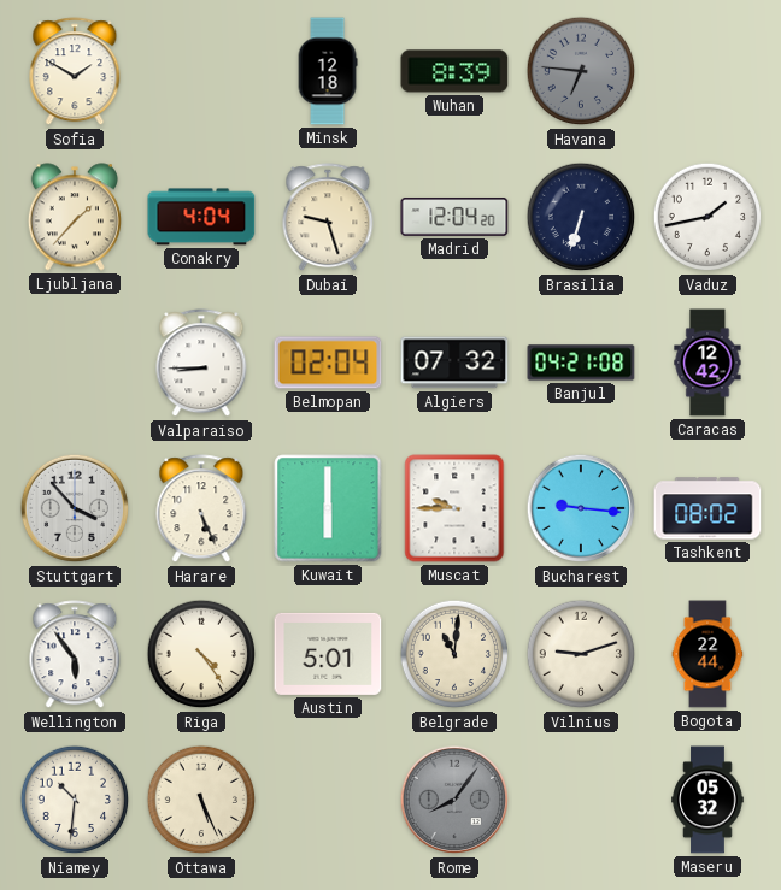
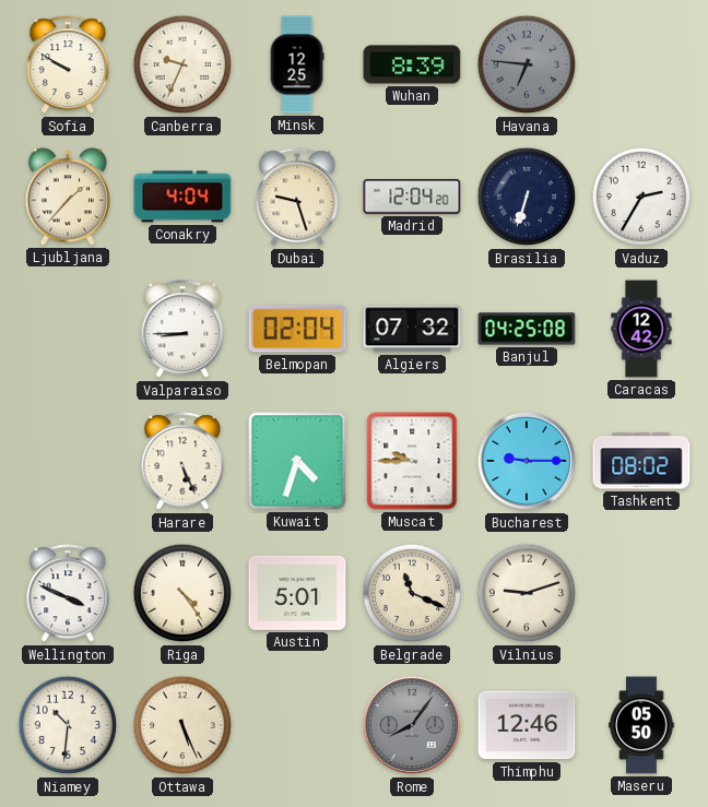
Sofia: 1:50 -> 9:50 (68, 66)
Canberra: none -> 9:34 (182, 64)
Minsk: 12:18 -> 12:25 (297, 64)
Vaduz: 1:43 -> 2:35 (641, 197)
Banjul: 04:21 -> 04:25 (527, 329)
Stuttgart: 3:53 -> none (75, 508)
Kuwait: 6:00 -> 4:33 (297, 461)
Bucharest: 9:16 -> 9:15 (527, 461)
Wellington: 5:54 -> 3:49 (68, 594)
Belgrade: 11:01 -> 11:19 (412, 593)
Bogota: 22:44 -> none (707, 654)
Thimphu: none -> 12:46 (527, 725)
Maseru: 05:32 -> 05:50 (641, 725)
